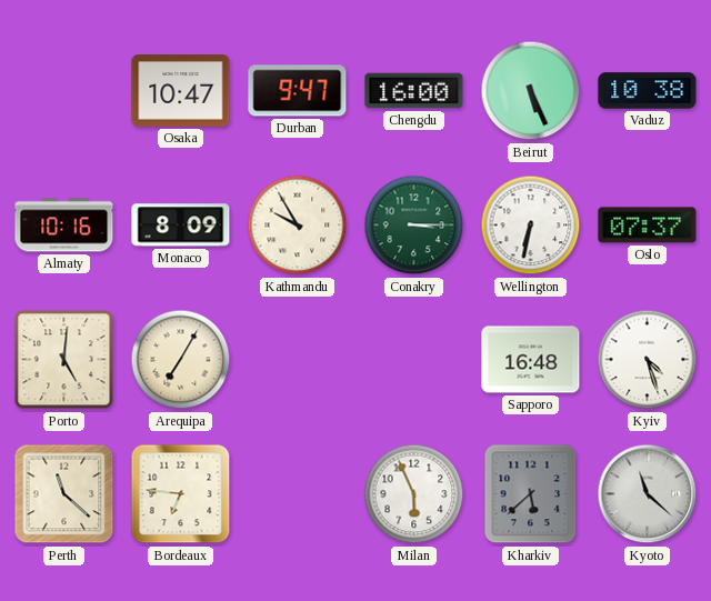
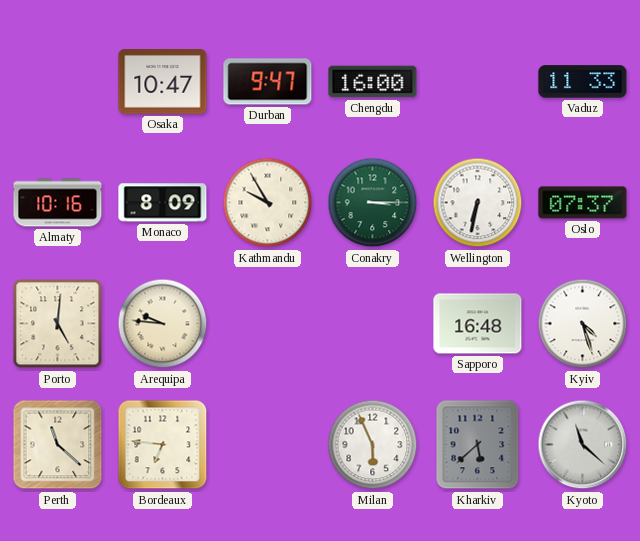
Beirut: 5:26 -> none (531, 91)
Vaduz: 10:38 -> 11:33 (583, 82)
Arequipa: 7:05 -> 9:46 (163, 324)
